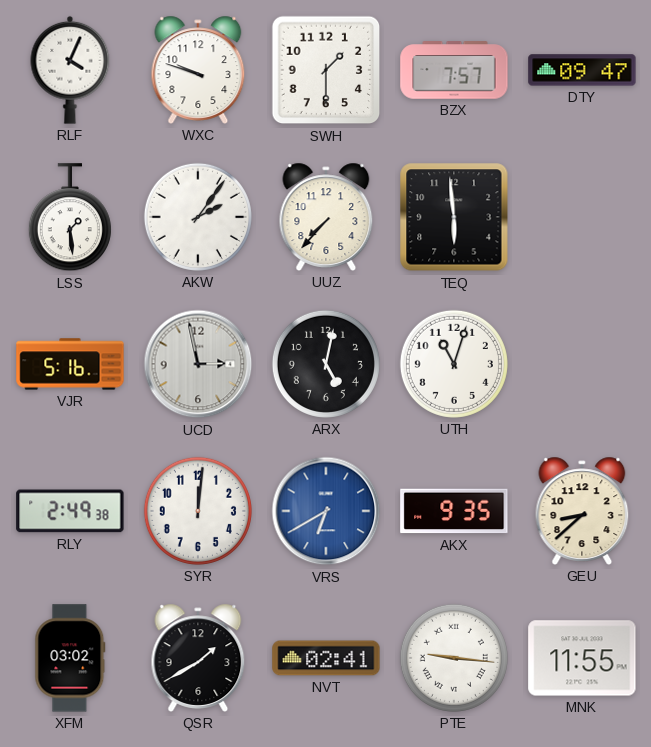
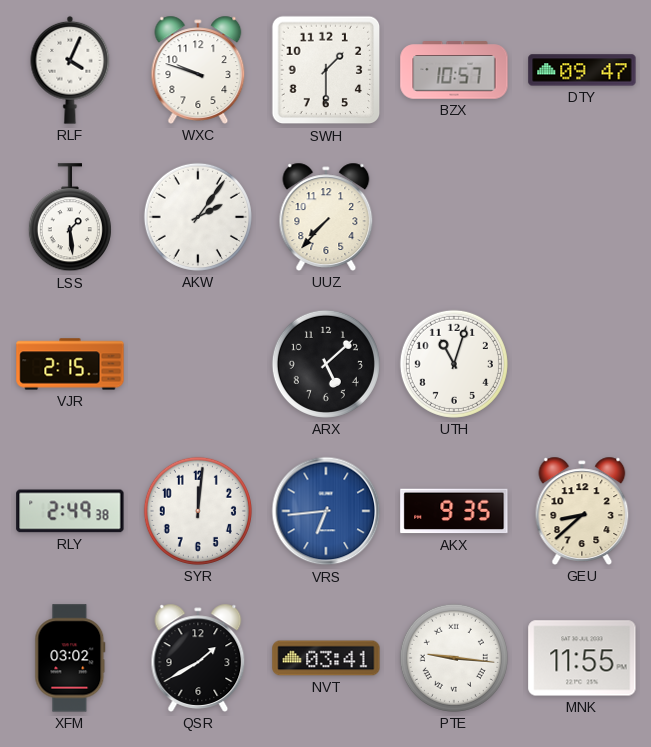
BZX: 7:57 -> 10:57 (454, 70)
TEQ: 5:59 -> none (454, 217)
VJR: 5:16 -> 2:15 (70, 364)
UCD: 2:58 -> none (198, 364)
ARX: 5:02 -> 5:08 (326, 364)
VRS: 6:40 -> 6:44 (326, 511)
NVT: 02:41 -> 03:41 (326, 658)
